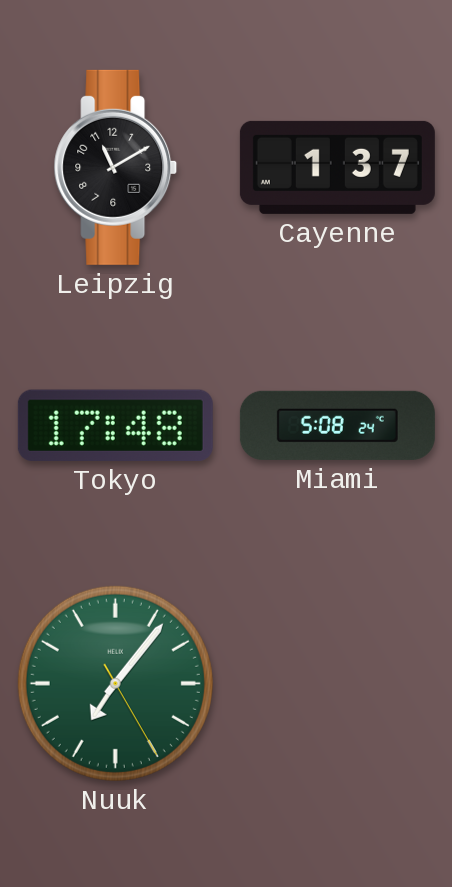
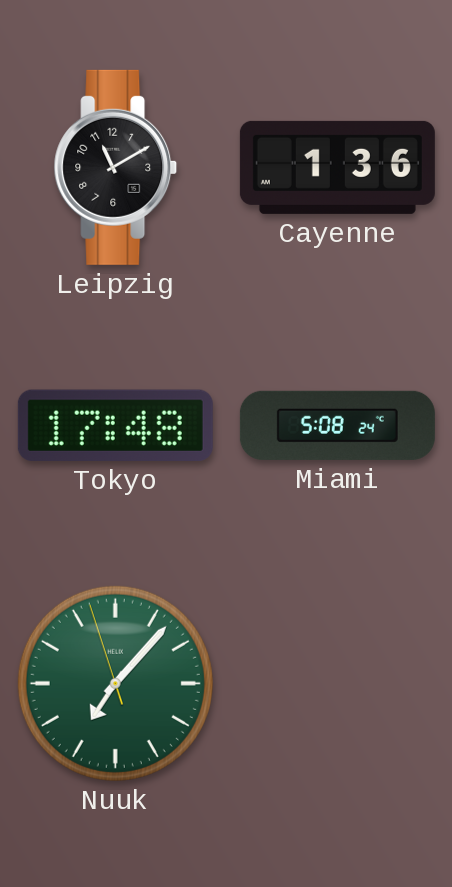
Cayenne: 1:37 -> 1:36 (337, 167)
Nuuk: 7:06:25 -> 7:06:57 (115, 683)
